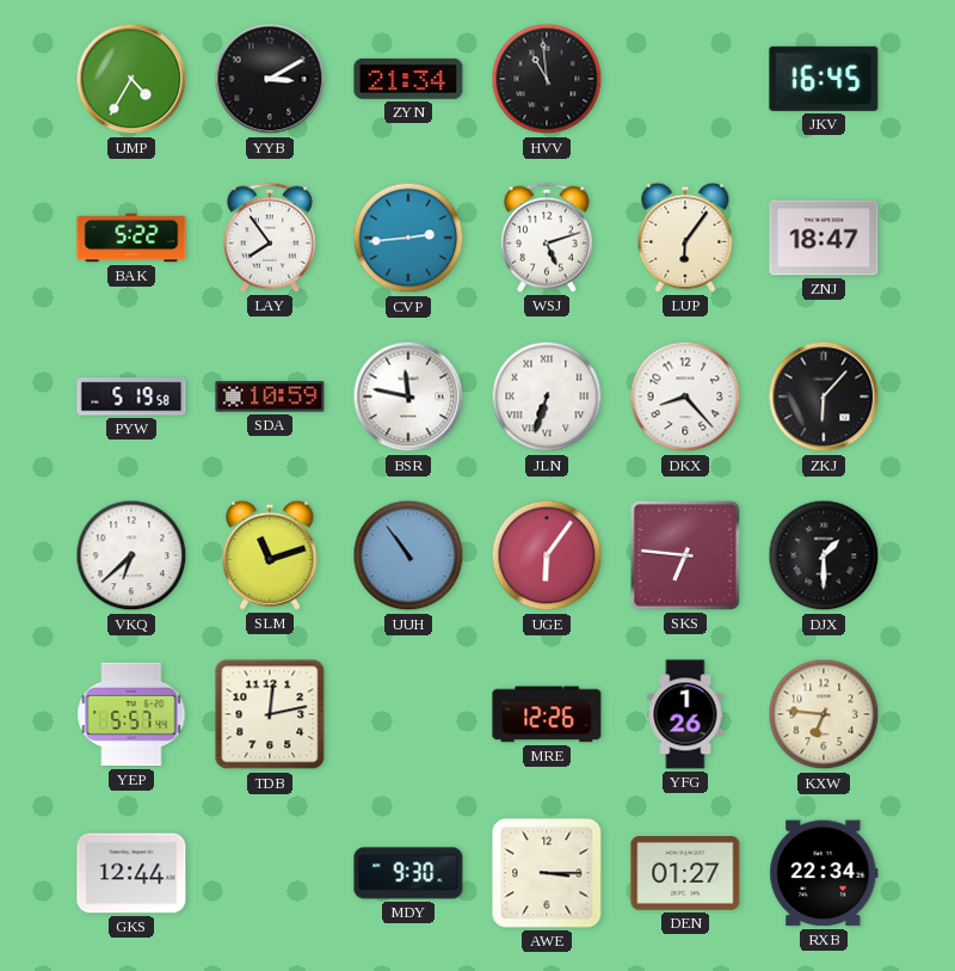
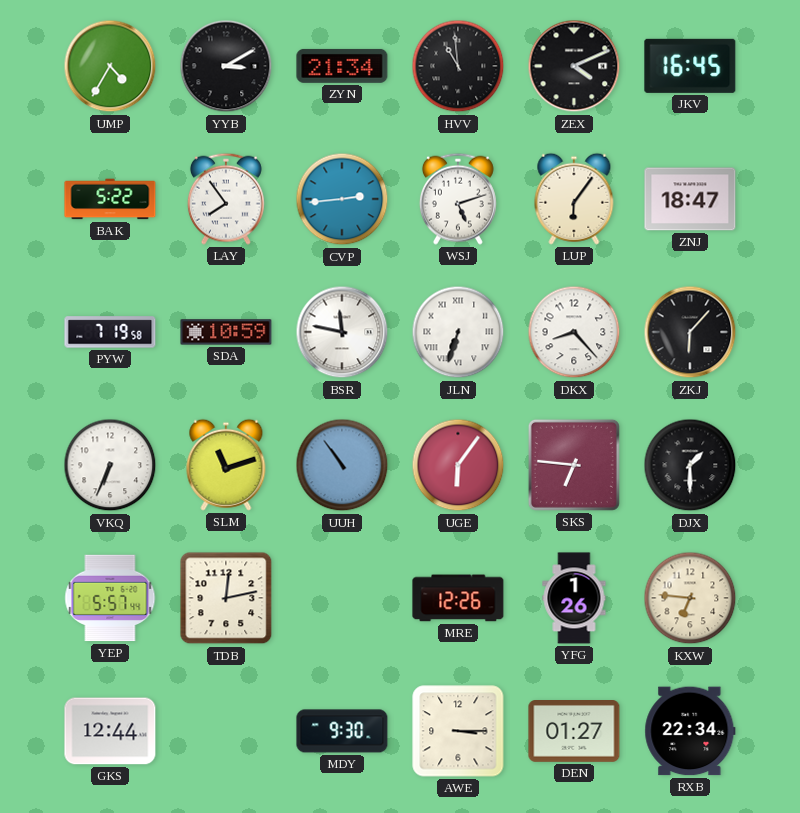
ZEX: none -> 4:11 (574, 66)
PYW: 5:19 -> 7:19 (110, 332)
VKQ: 6:38 -> 6:34 (110, 465)
